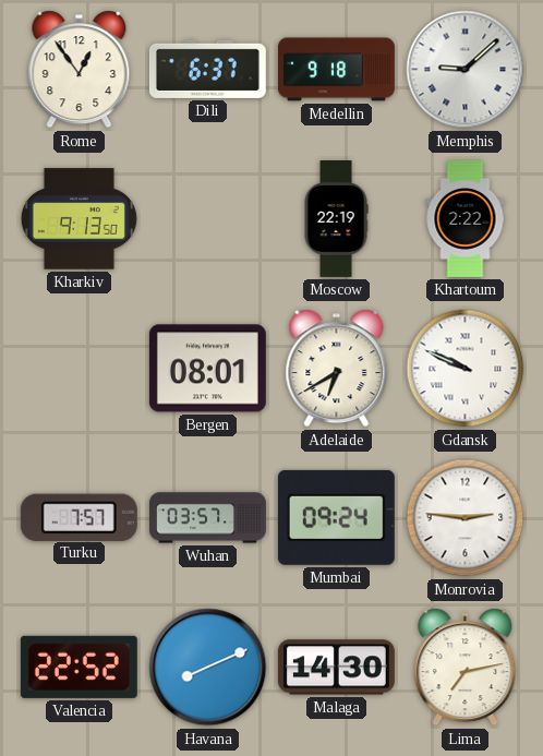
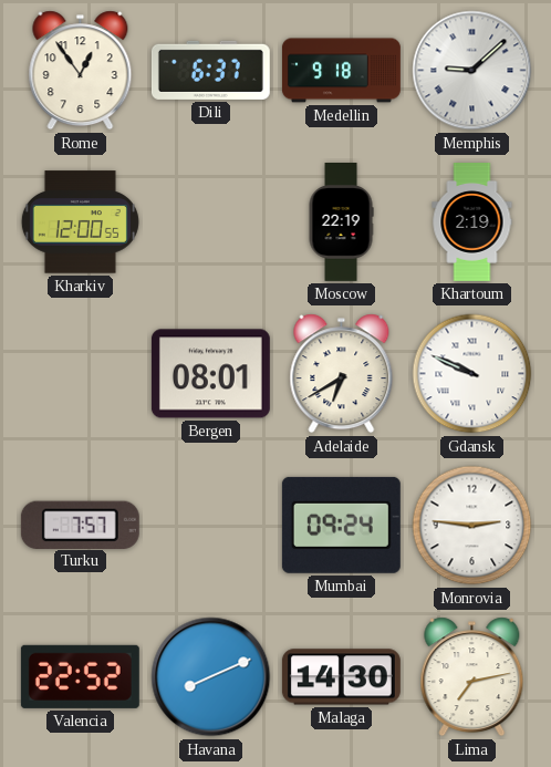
Kharkiv: 9:13 -> 12:00 (80, 222)
Khartoum: 2:22 -> 2:19 (472, 222)
Wuhan: 03:57 -> none (208, 518)
